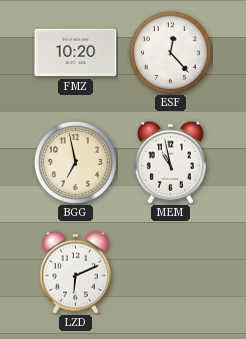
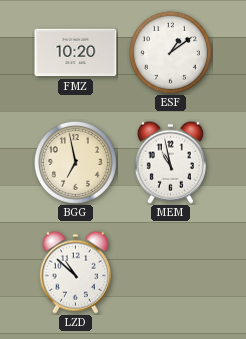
ESF: 12:23 -> 1:09 (170, 52)
LZD: 6:11 -> 10:52 (75, 272)
